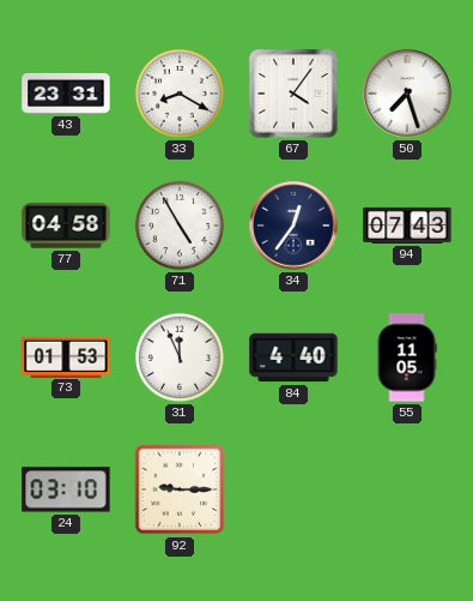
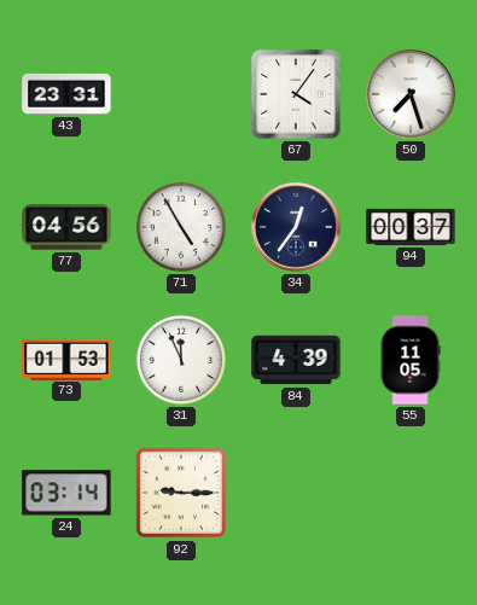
33: 8:20 -> none (180, 94)
77: 04:58 -> 04:56 (66, 227)
94: 07:43 -> 00:37 (411, 227)
84: 4:40 -> 4:39 (296, 360)
24: 03:10 -> 03:14 (66, 493)
